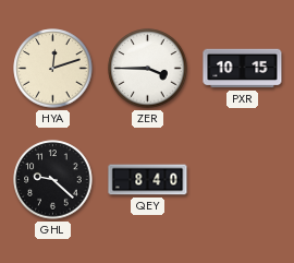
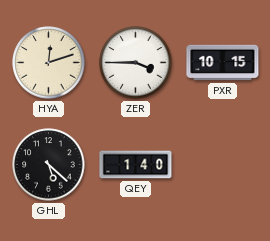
GHL: 9:22 -> 5:22 (49, 165)
QEY: 8:40 -> 1:40 (136, 165)
